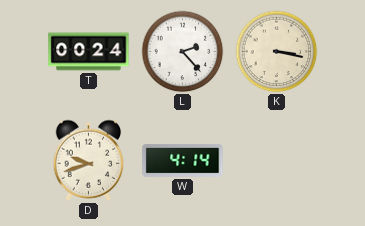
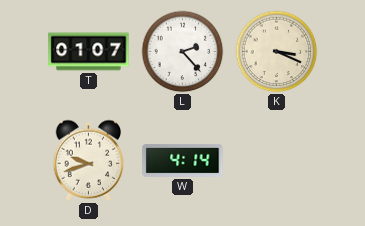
T: 00:24 -> 01:07 (89, 52)
K: 3:17 -> 3:19 (277, 52)
